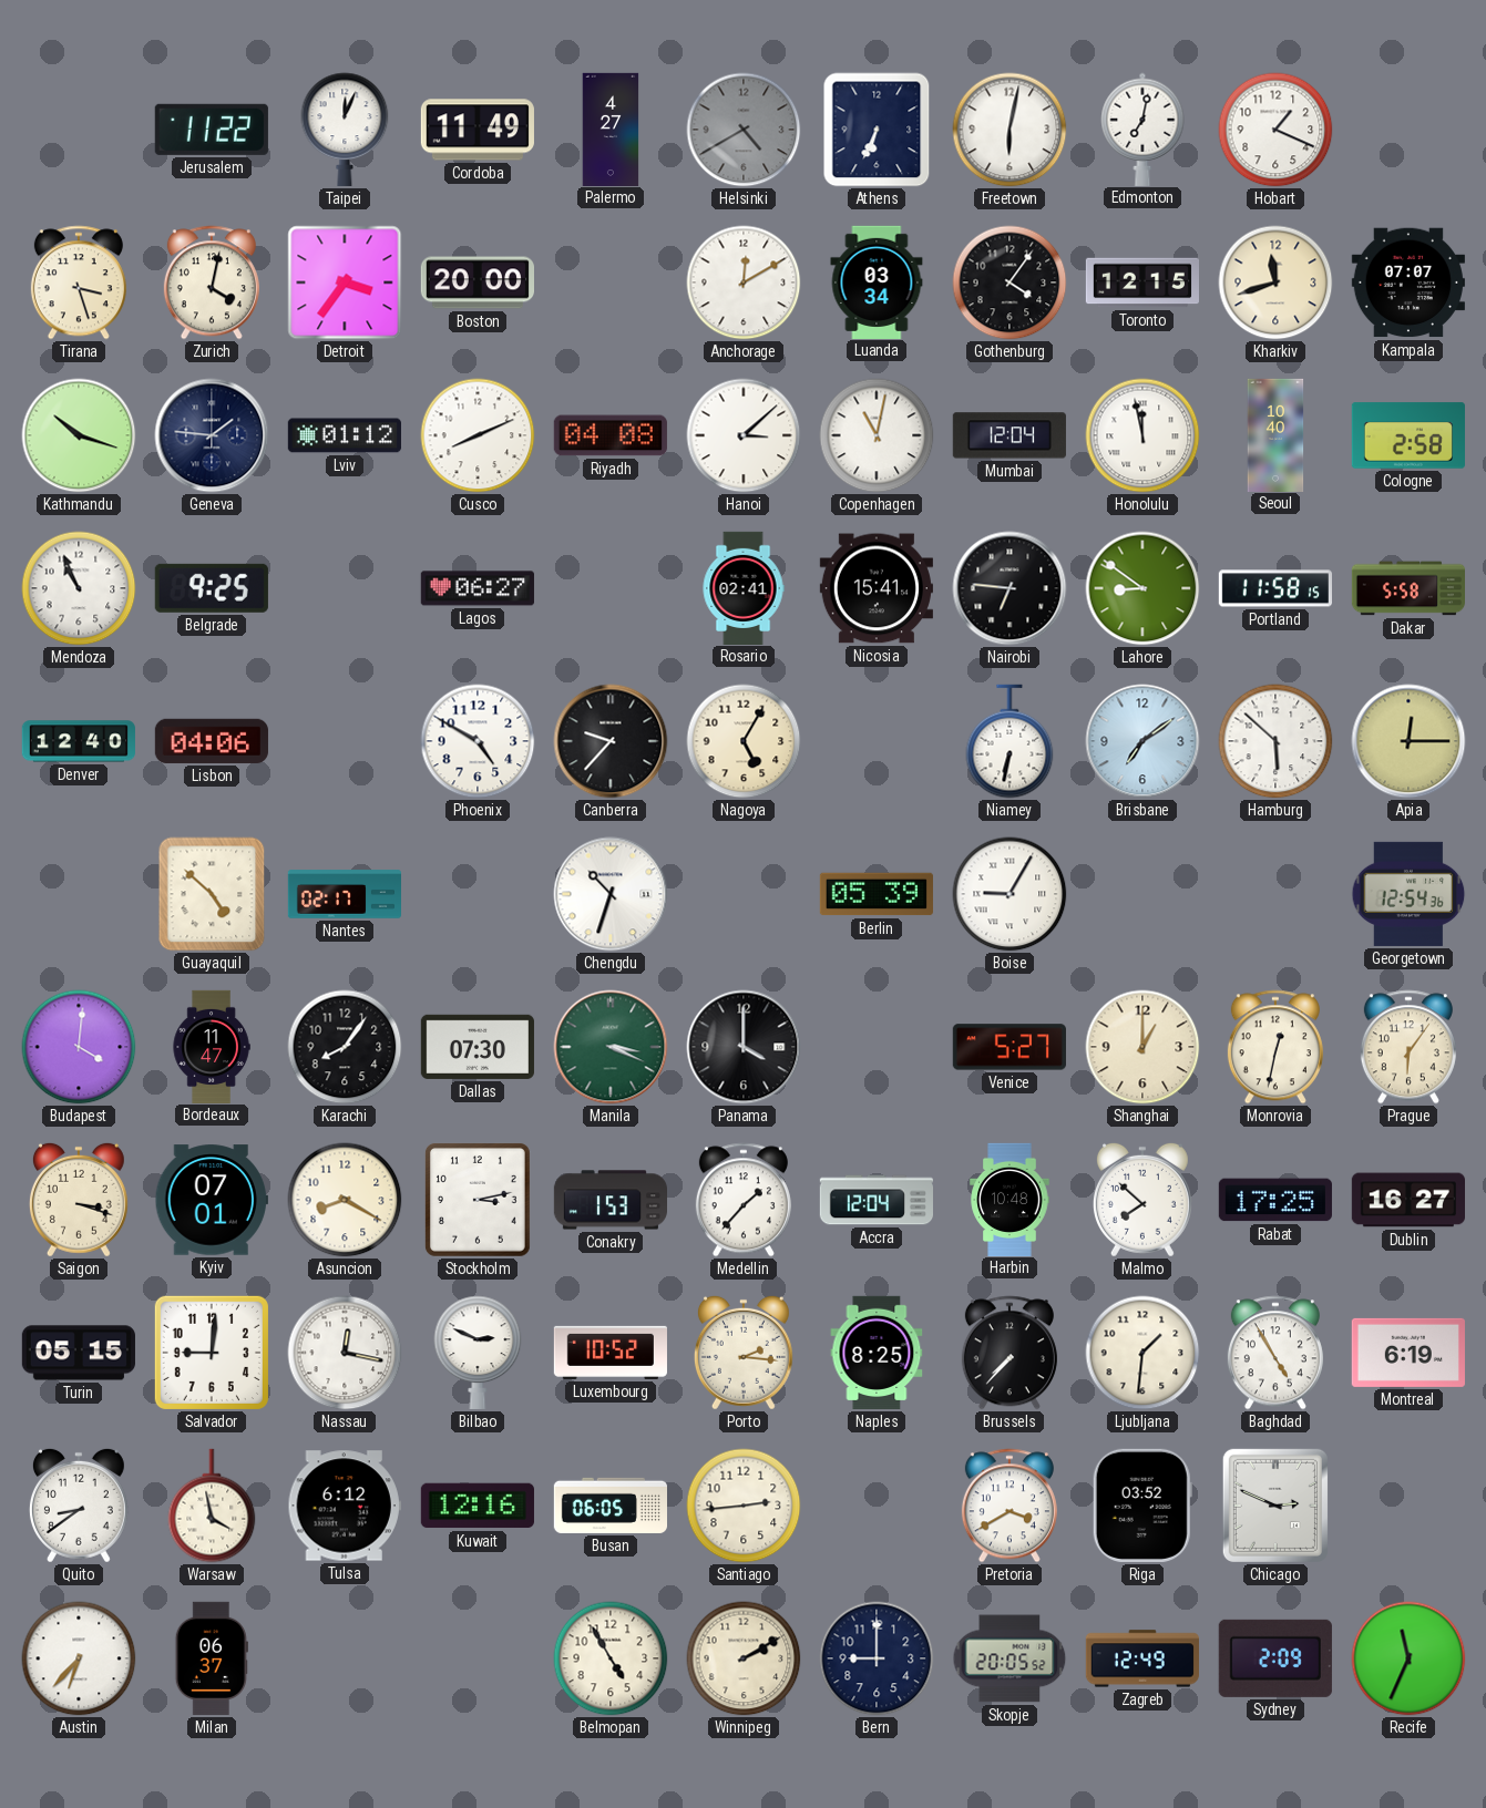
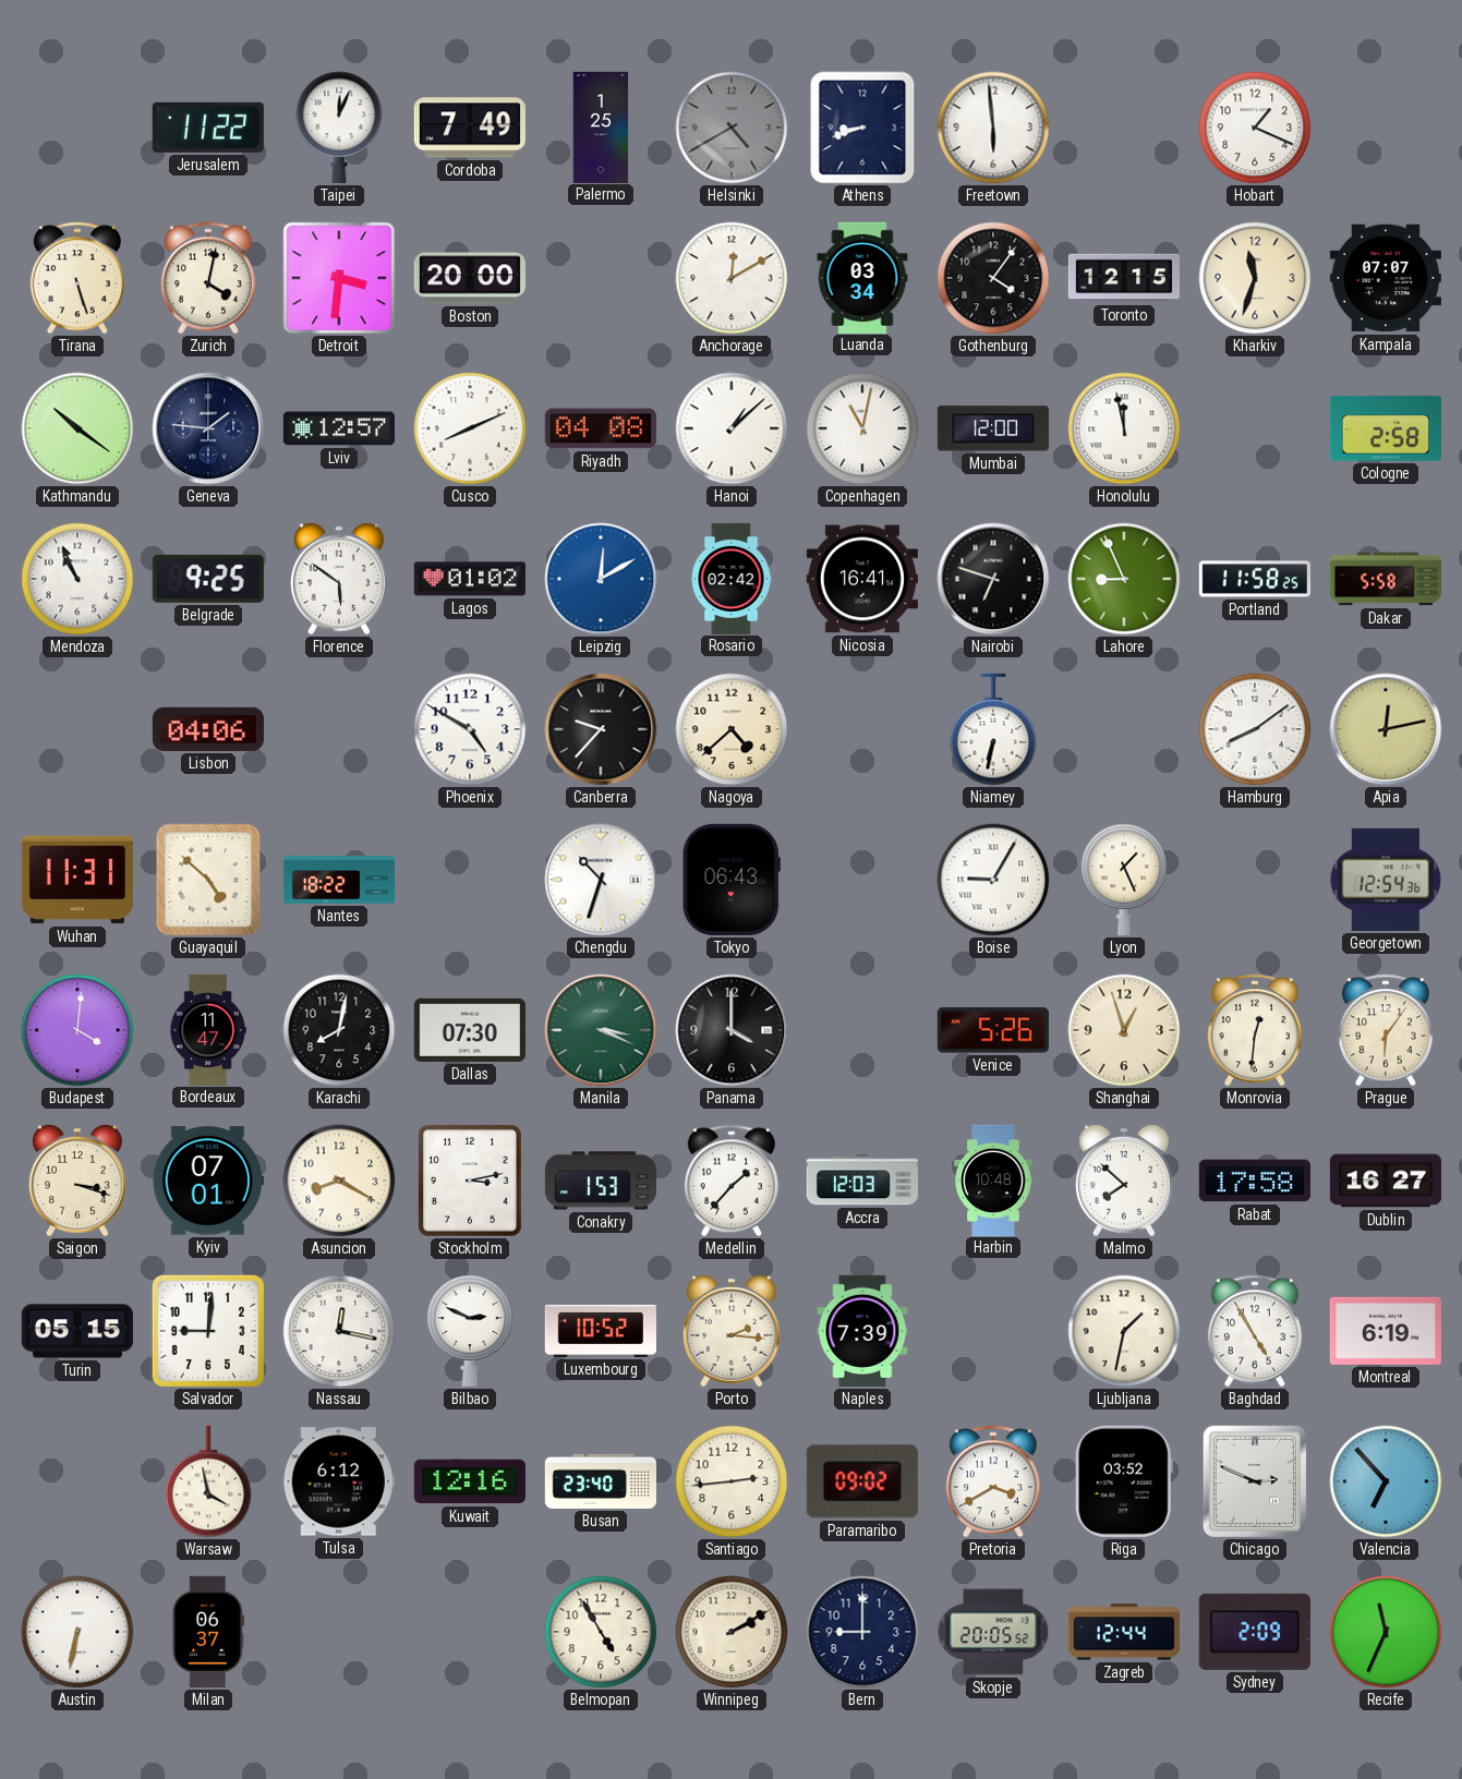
Cordoba: 11:49 -> 7:49 (470, 128)
Palermo: 4:27 -> 1:25 (601, 126)
Athens: 6:34 -> 8:42 (862, 128)
Freetown: 6:02 -> 5:59 (993, 128)
Edmonton: 7:02 -> none (1142, 129)
Tirana: 3:27 -> 5:27 (77, 278)
Detroit: 3:36 -> 3:31 (339, 278)
Kharkiv: 11:42 -> 11:33 (1255, 278)
Kathmandu: 10:18 -> 10:21 (77, 428)
Lviv: 01:12 -> 12:57 (339, 428)
Hanoi: 3:08 -> 1:08 (732, 428)
Mumbai: 12:04 -> 12:00 (993, 428)
Seoul: 10:40 -> none (1275, 434)
Florence: none -> 5:51 (339, 579)
Lagos: 06:27 -> 01:02 (470, 579)
Leipzig: none -> 12:10 (601, 579)
Rosario: 02:41 -> 02:42 (732, 578)
Nicosia: 15:41 -> 16:41 (862, 579)
Nairobi: 6:46 -> 6:48 (993, 579)
Lahore: 8:51 -> 8:56 (1124, 579)
Portland: 11:58:15 -> 11:58:25 (1254, 579)
Denver: 12:40 -> none (78, 741)
Nagoya: 5:05 -> 4:38 (732, 729)
Brisbane: 7:09 -> none (1142, 741)
Hamburg: 5:52 -> 8:09 (1255, 729)
Apia: 12:15 -> 12:13 (1386, 729)
Wuhan: none -> 11:31 (77, 880)
Nantes: 02:17 -> 18:22 (338, 880)
Tokyo: none -> 06:43 (732, 880)
Berlin: 05:39 -> none (877, 894)
Lyon: none -> 1:26 (1124, 880)
Karachi: 8:06 -> 8:02 (339, 1030)
Venice: 5:27 -> 5:26 (993, 1030)
Shanghai: 1:00 -> 12:57 (1124, 1030)
Monrovia: 12:32 -> 12:31 (1255, 1030)
Accra: 12:04 -> 12:03 (861, 1181)
Rabat: 17:25 -> 17:58 (1255, 1181)
Naples: 8:25 -> 7:39 (862, 1331)
Brussels: 7:37 -> none (1010, 1353)
Ljubljana: 1:31 -> 1:32 (1124, 1331)
Quito: 8:39 -> none (79, 1506)
Busan: 06:05 -> 23:40 (600, 1481)
Paramaribo: none -> 09:02 (862, 1481)
Valencia: none -> 6:53 (1386, 1481)
Austin: 6:37 -> 6:32 (77, 1632)
Zagreb: 12:49 -> 12:44 (1123, 1632)
